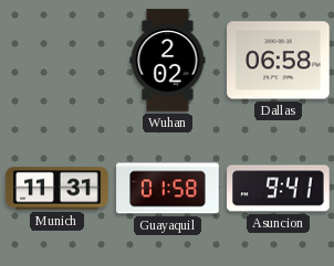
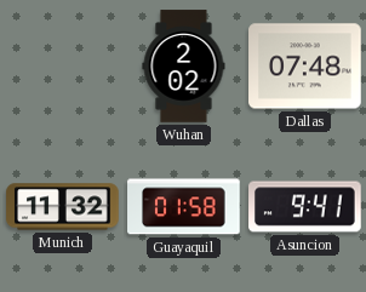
Dallas: 06:58 -> 07:48 (305, 67)
Munich: 11:31 -> 11:32 (63, 207)
